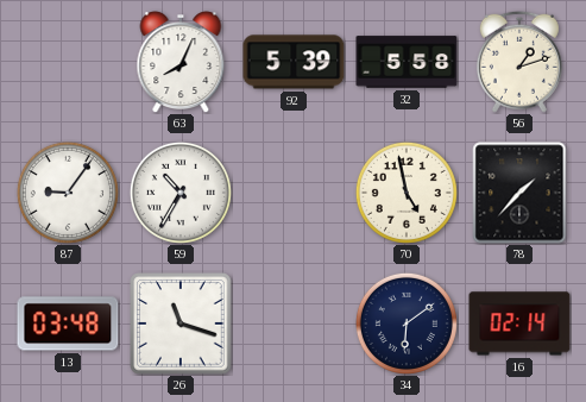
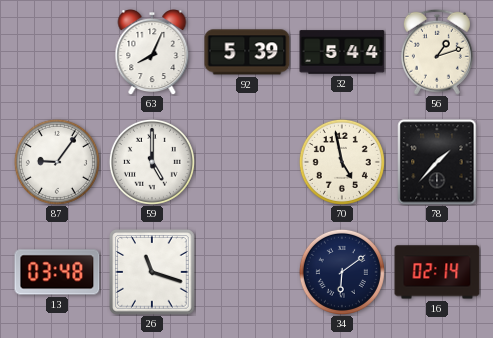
32: 5:58 -> 5:44 (342, 52)
59: 10:35 -> 5:00 (152, 162)
